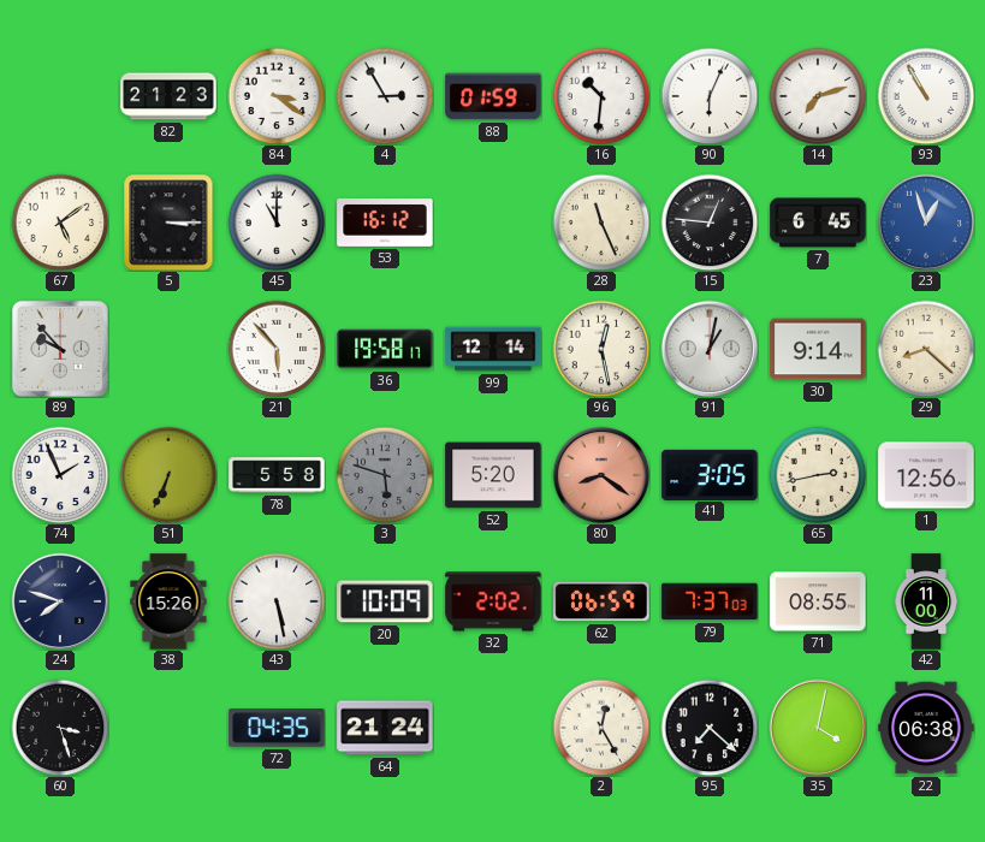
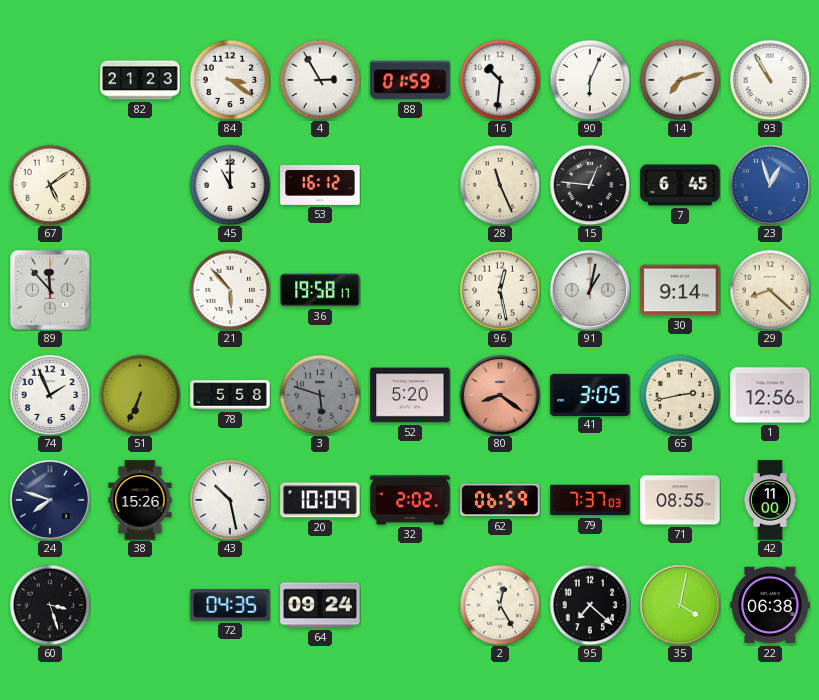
5: 3:15 -> none (168, 223)
89: 9:53 -> 11:53 (51, 291)
99: 12:14 -> none (493, 349)
43: 5:28 -> 10:28 (230, 500)
64: 21:24 -> 09:24 (320, 605)
